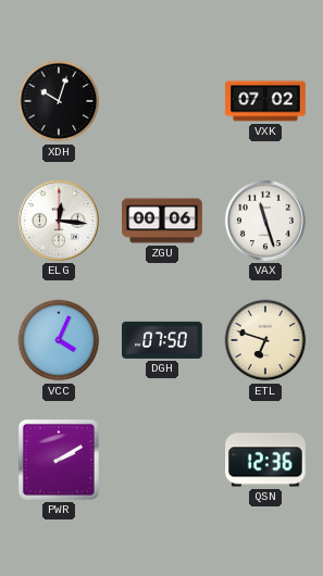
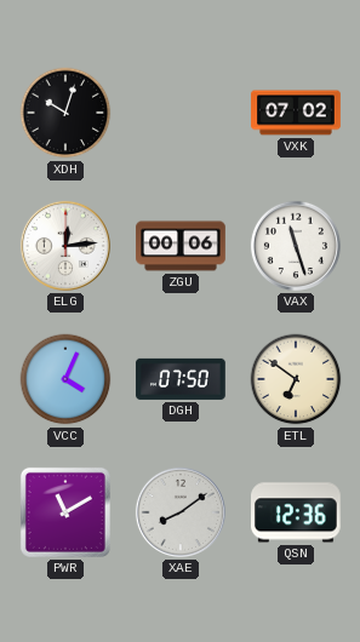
ELG: 12:16 -> 12:14 (65, 246)
ETL: 6:48 -> 6:51 (296, 379)
PWR: 2:10 -> 11:10 (65, 512)
XAE: none -> 8:09 (181, 512)
